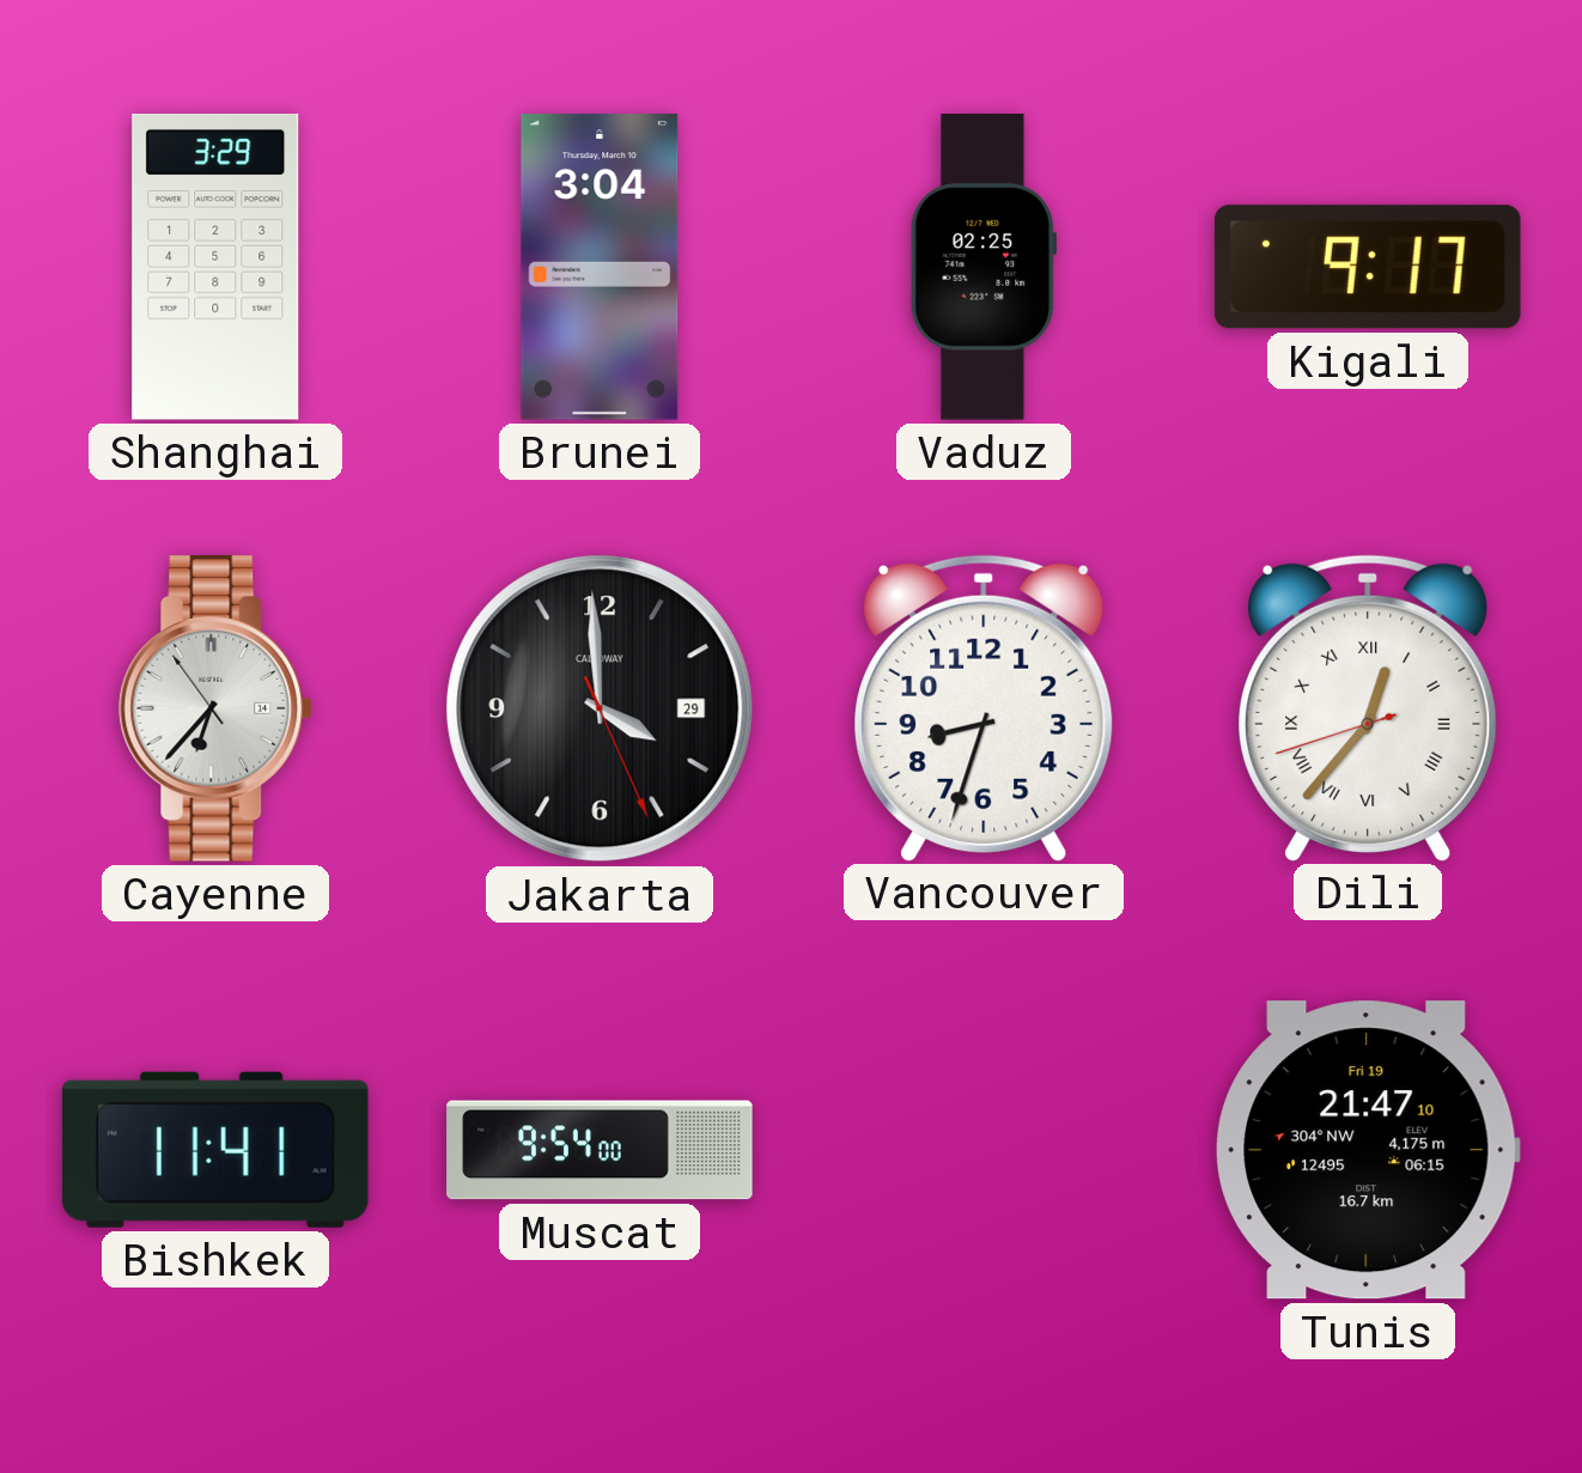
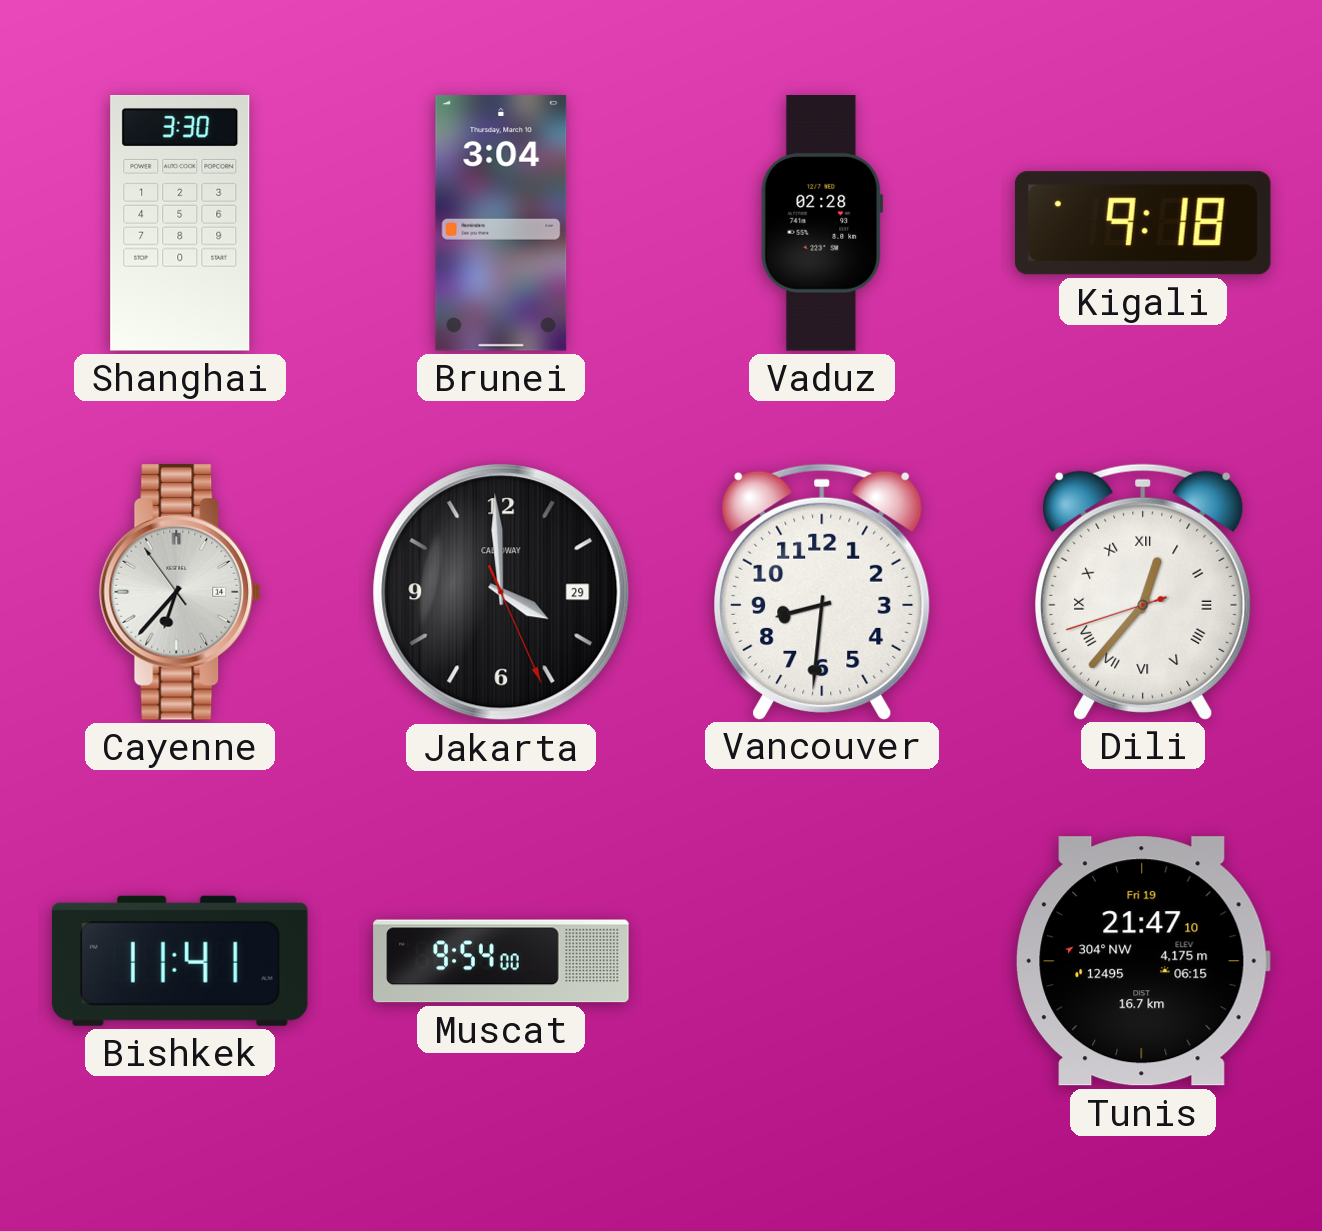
Shanghai: 3:29 -> 3:30 (180, 224)
Vaduz: 02:25 -> 02:28 (822, 223)
Kigali: 9:17 -> 9:18 (1143, 223)
Vancouver: 8:33 -> 8:31 (822, 591)
